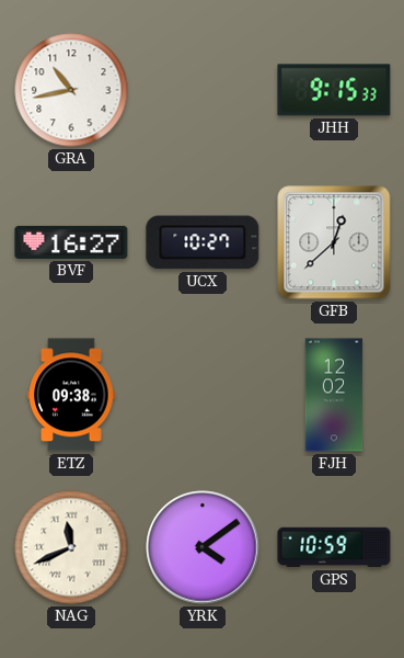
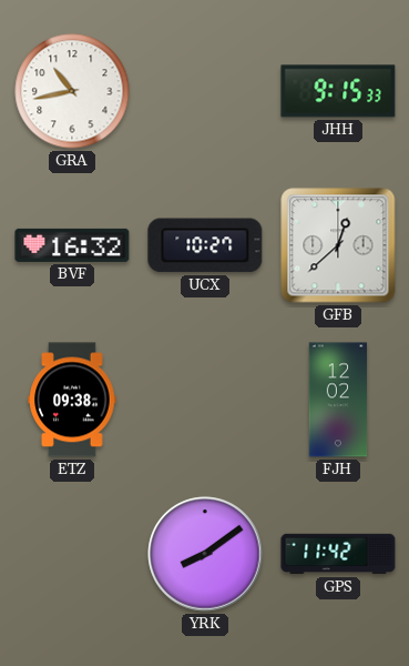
BVF: 16:27 -> 16:32 (72, 245)
NAG: 11:41 -> none (71, 547)
YRK: 4:09 -> 8:09 (205, 554)
GPS: 10:59 -> 11:42 (338, 554)
